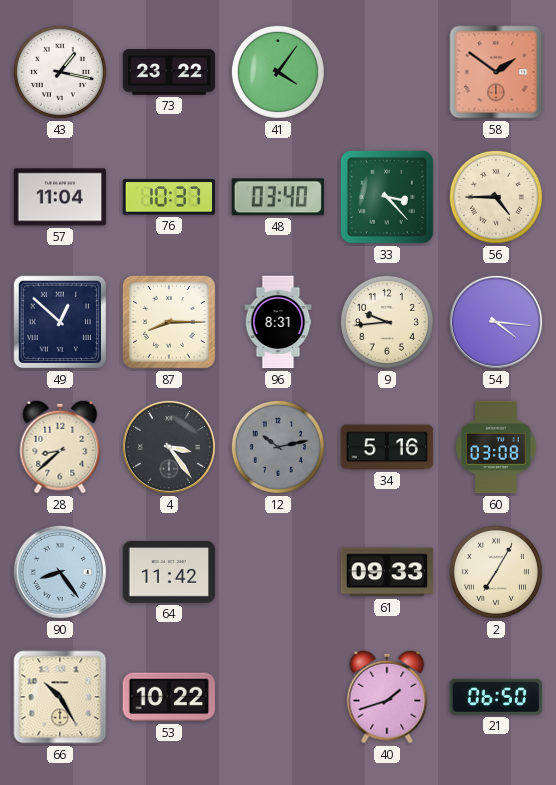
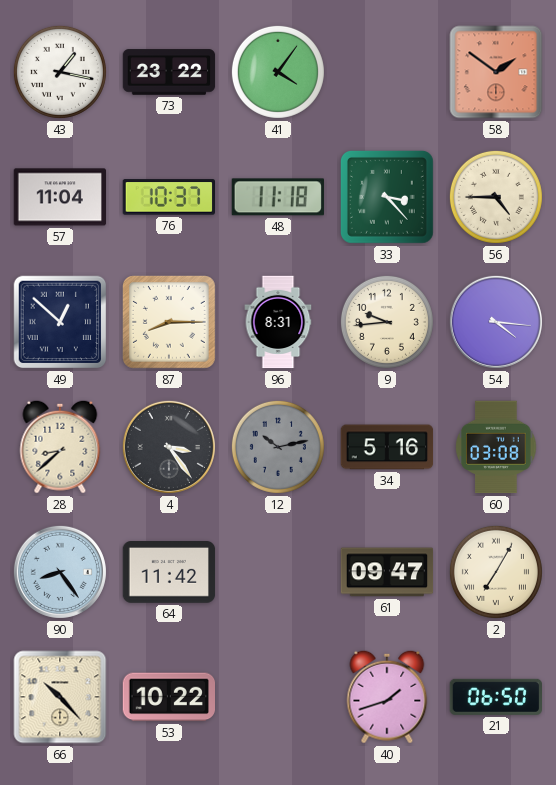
48: 03:40 -> 11:18 (278, 197)
61: 09:33 -> 09:47 (387, 572)
66: 10:25 -> 10:23 (60, 697)
